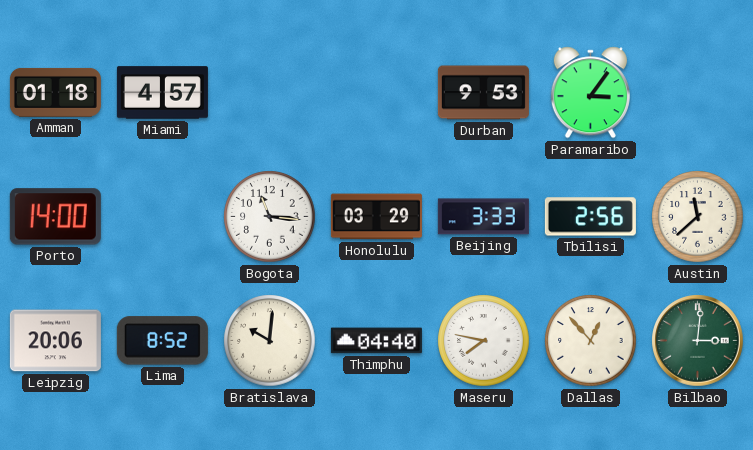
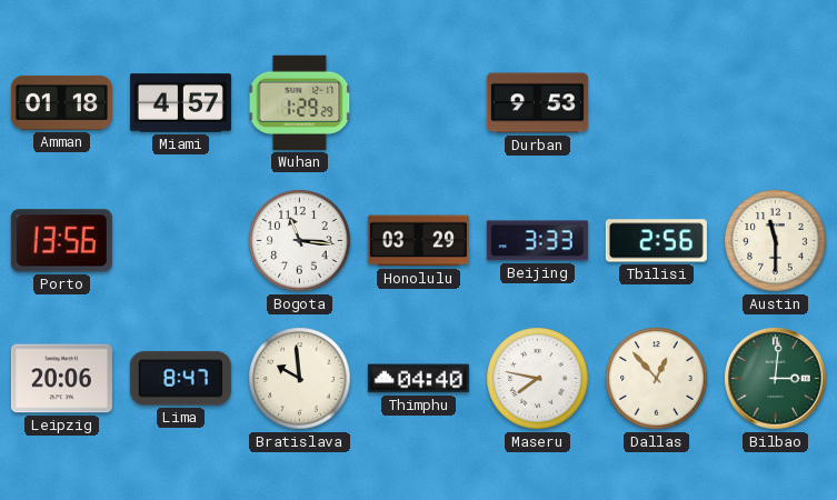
Wuhan: none -> 1:29 (300, 102)
Paramaribo: 3:06 -> none (590, 93)
Porto: 14:00 -> 13:56 (61, 241)
Austin: 11:38 -> 11:30 (776, 241)
Lima: 8:52 -> 8:47 (180, 379)
Bratislava: 10:01 -> 9:59 (300, 379)
